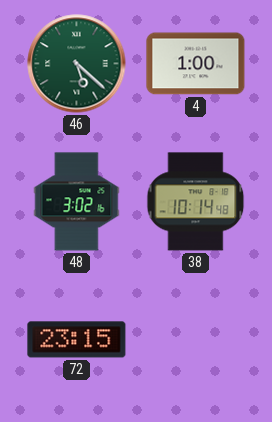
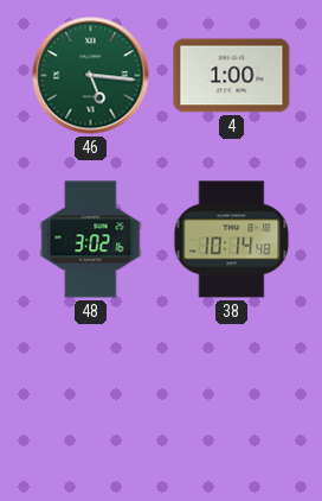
46: 5:22 -> 5:16 (91, 76)
72: 23:15 -> none (77, 340)
